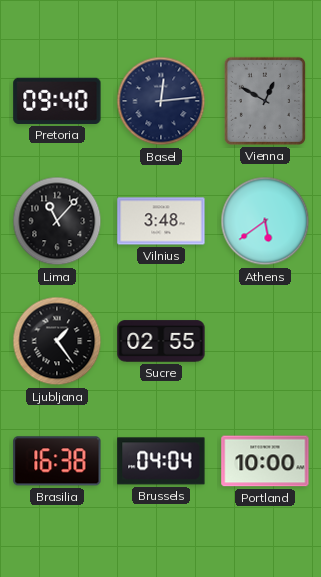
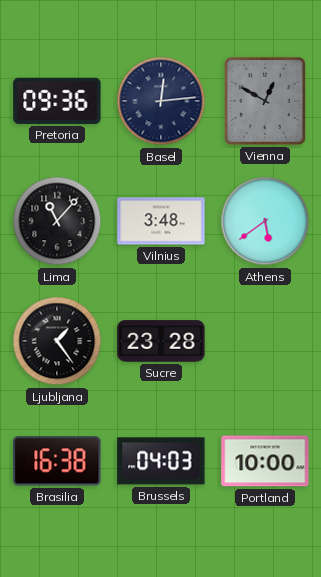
Pretoria: 09:40 -> 09:36 (57, 101)
Sucre: 02:55 -> 23:28 (161, 341)
Brussels: 04:04 -> 04:03 (161, 461)
